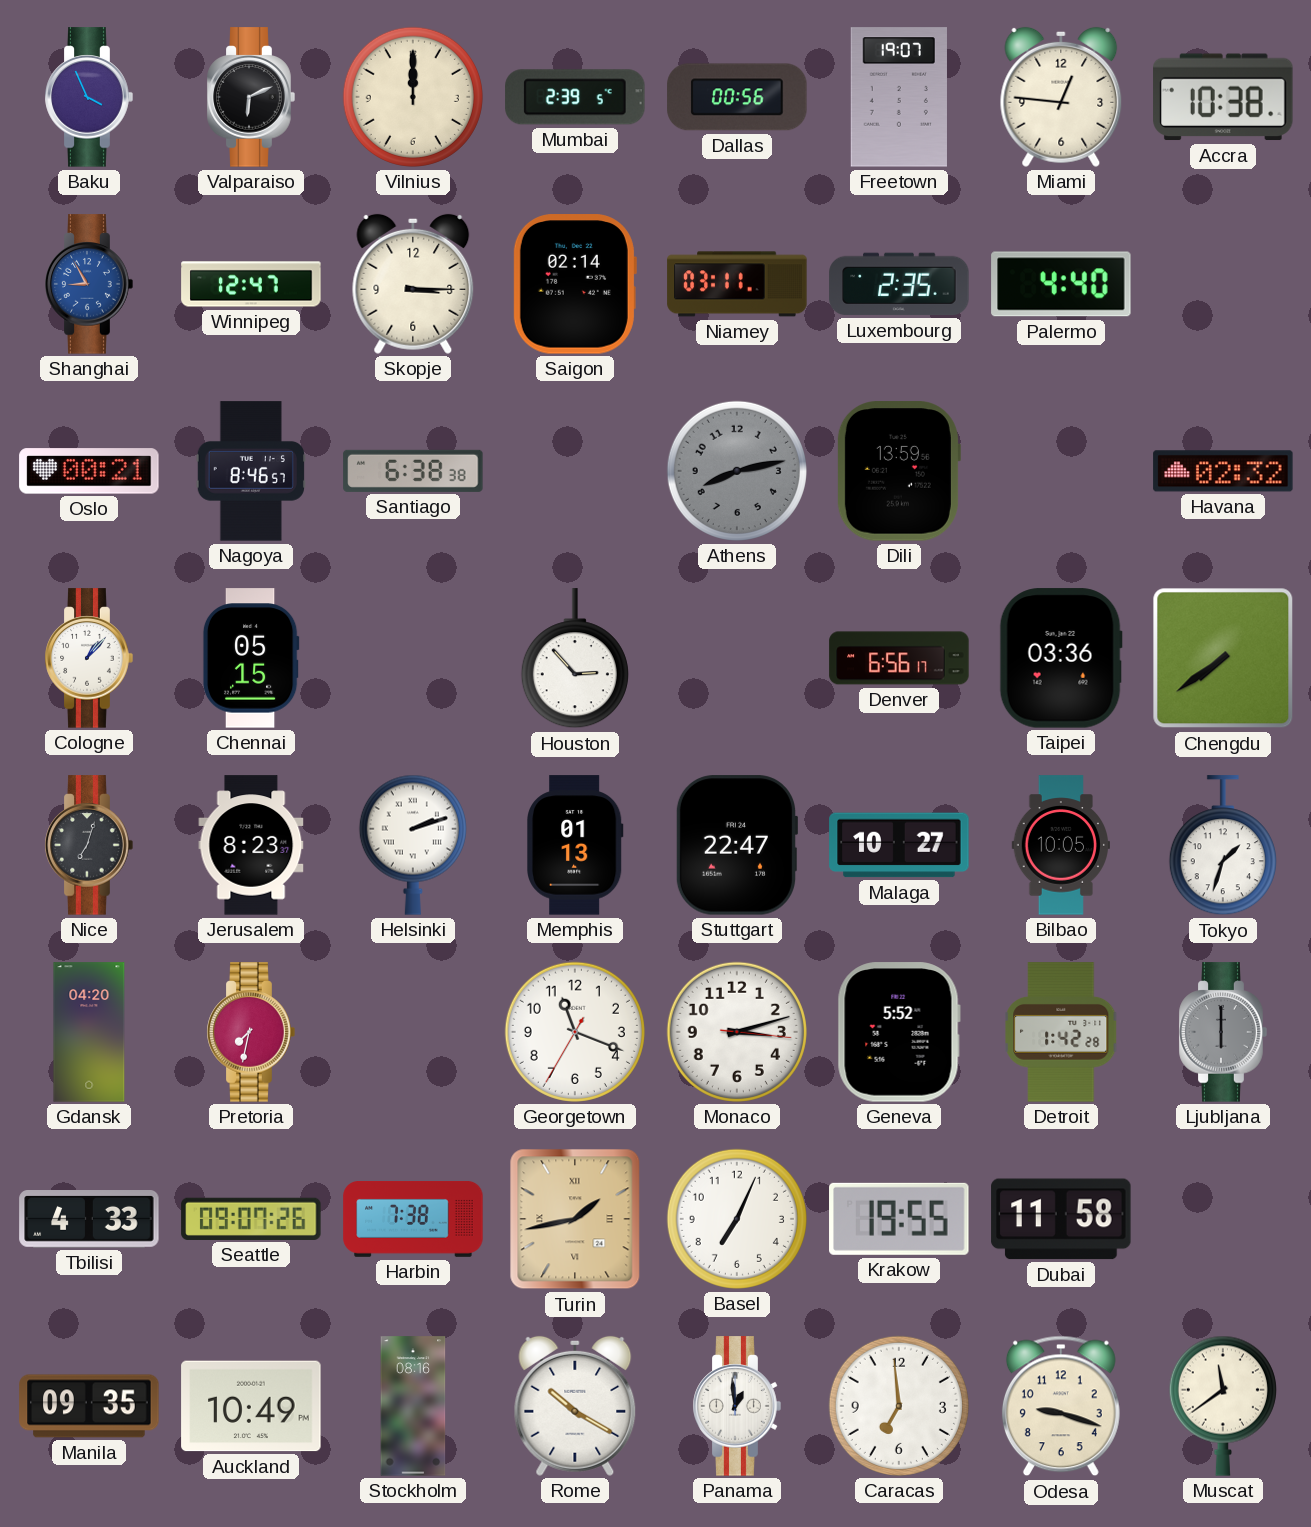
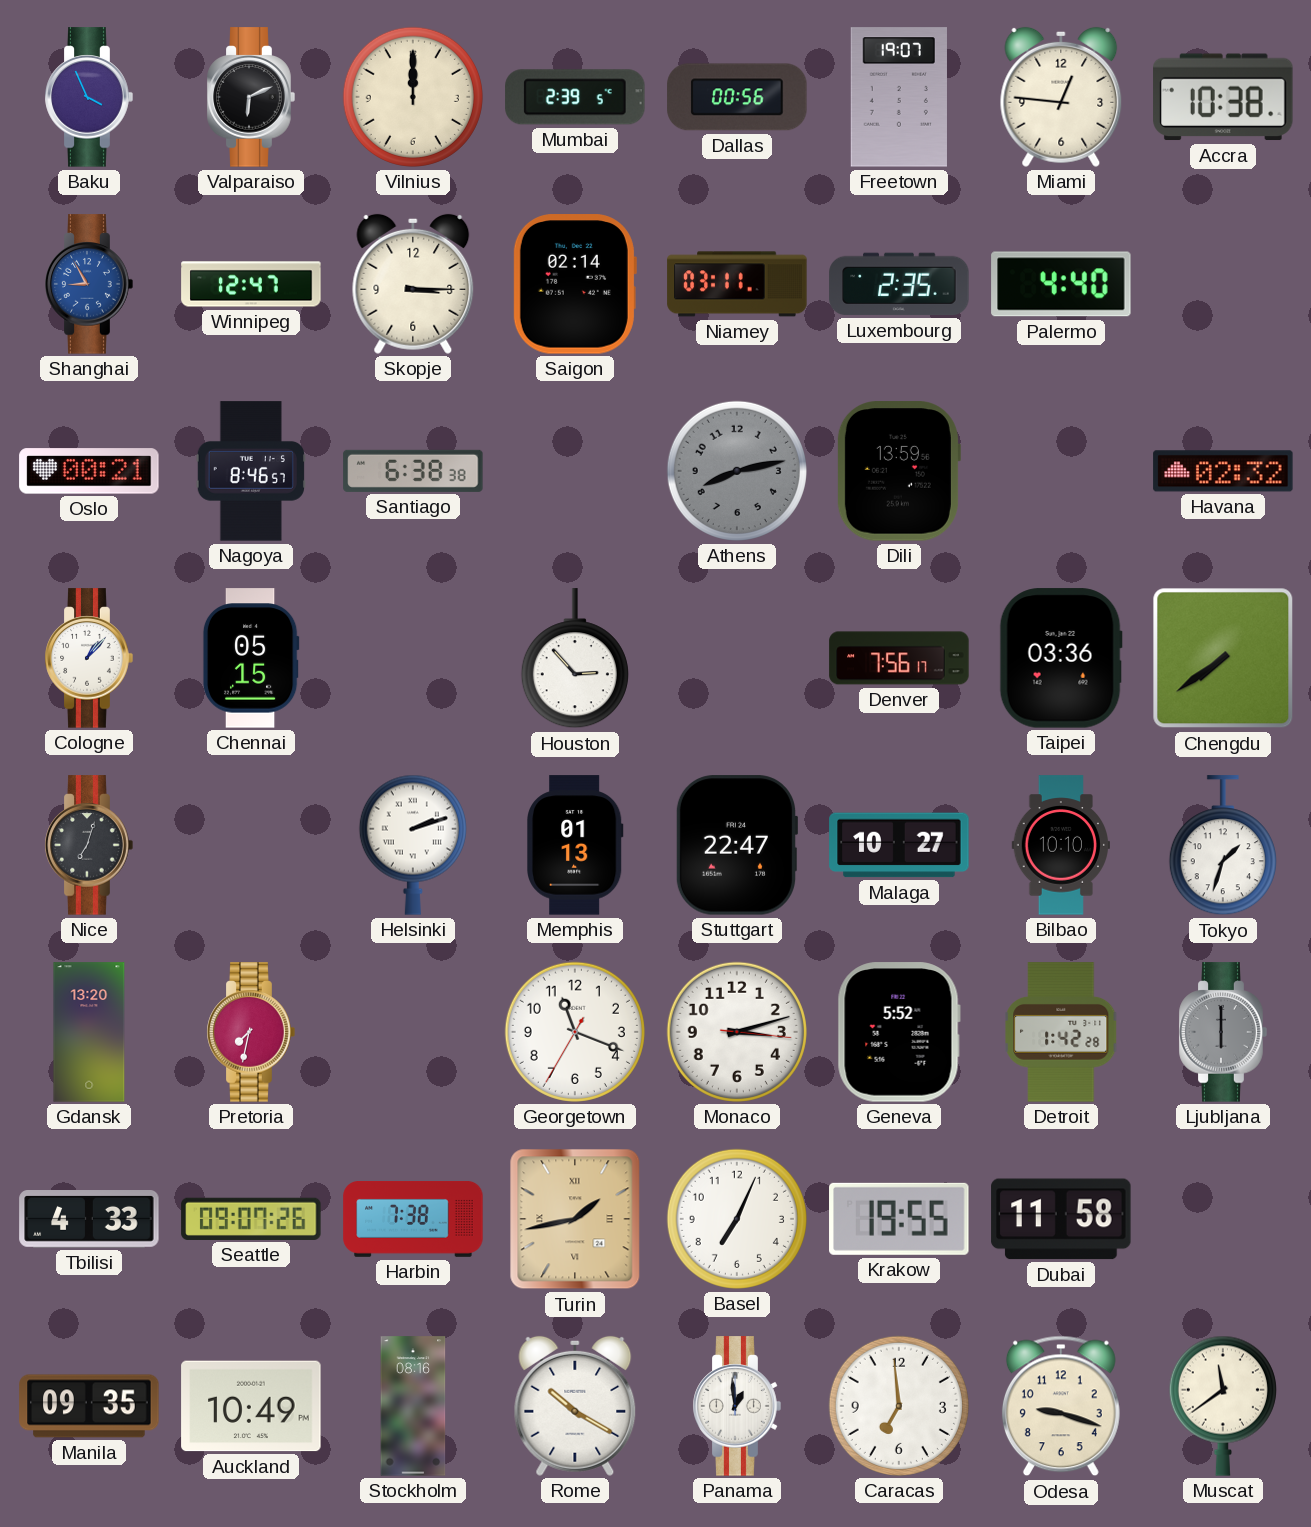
Denver: 6:56 -> 7:56 (899, 658)
Jerusalem: 8:23 -> none (251, 845)
Bilbao: 10:05 -> 10:10 (1060, 845)
Gdansk: 04:20 -> 13:20 (89, 1032)
